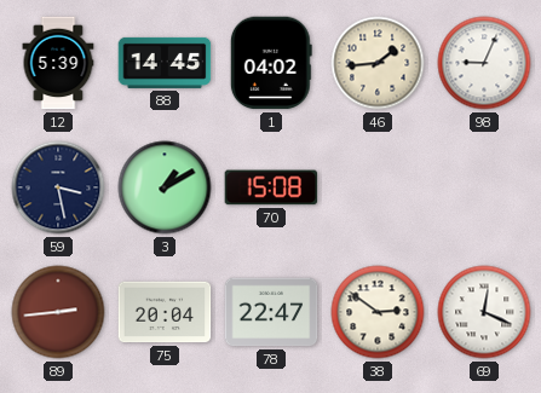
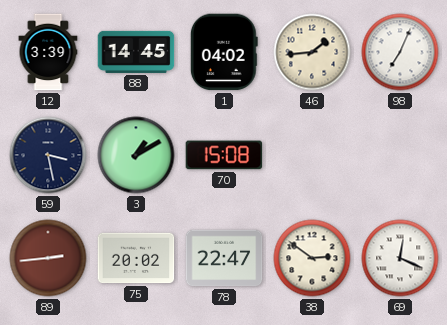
12: 5:39 -> 3:39 (48, 52)
98: 9:04 -> 7:04 (400, 52)
75: 20:04 -> 20:02 (136, 258)
